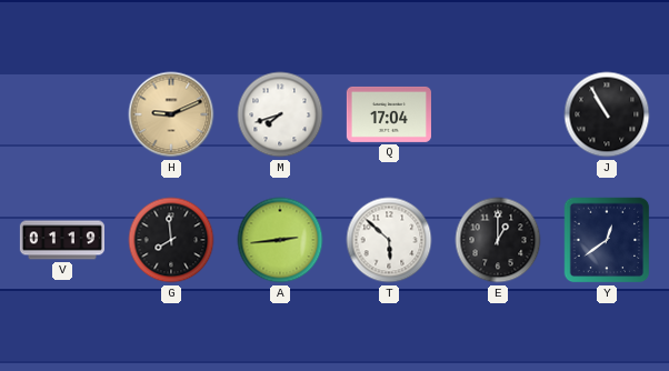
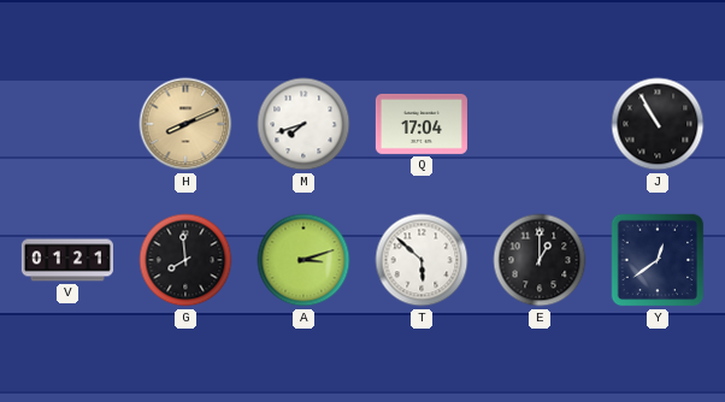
H: 9:11 -> 8:11 (185, 124)
V: 01:19 -> 01:21 (67, 260)
A: 2:44 -> 3:12 (303, 260)
